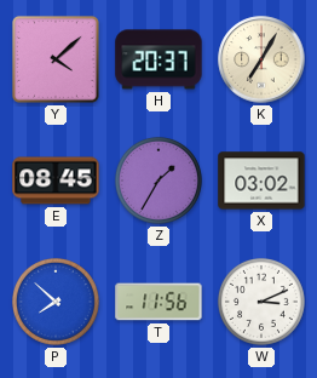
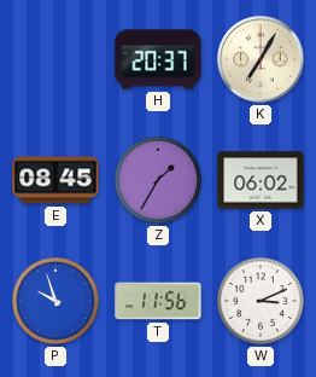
Y: 4:08 -> none (56, 59)
X: 03:02 -> 06:02 (261, 180)
P: 7:52 -> 9:57 (55, 301)
